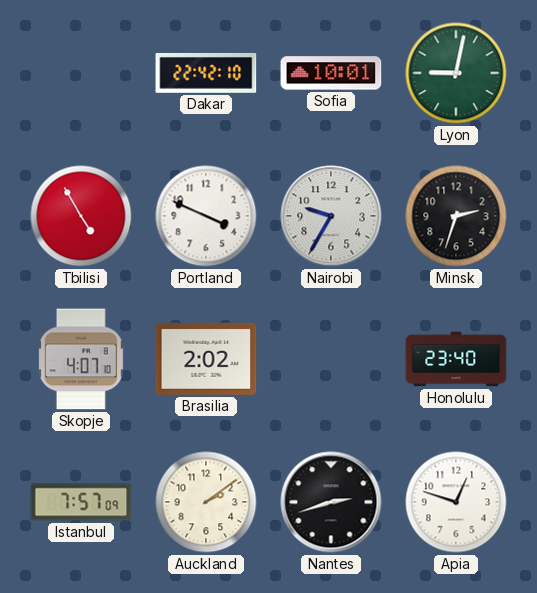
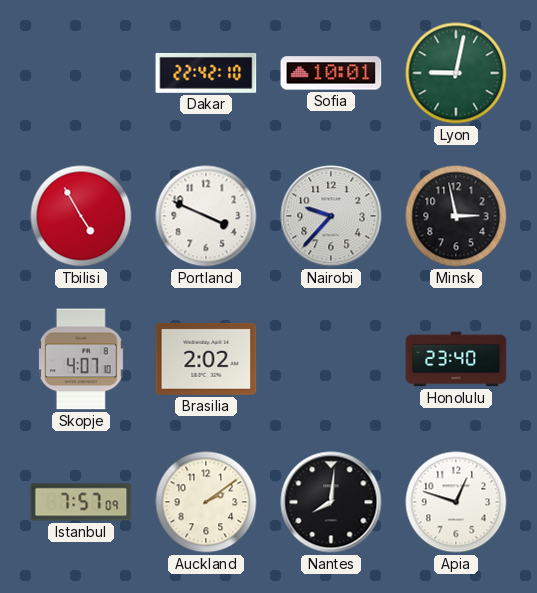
Nairobi: 9:35 -> 9:37 (331, 216)
Minsk: 2:33 -> 2:58 (456, 216)
Nantes: 2:42 -> 8:01 (331, 502)
